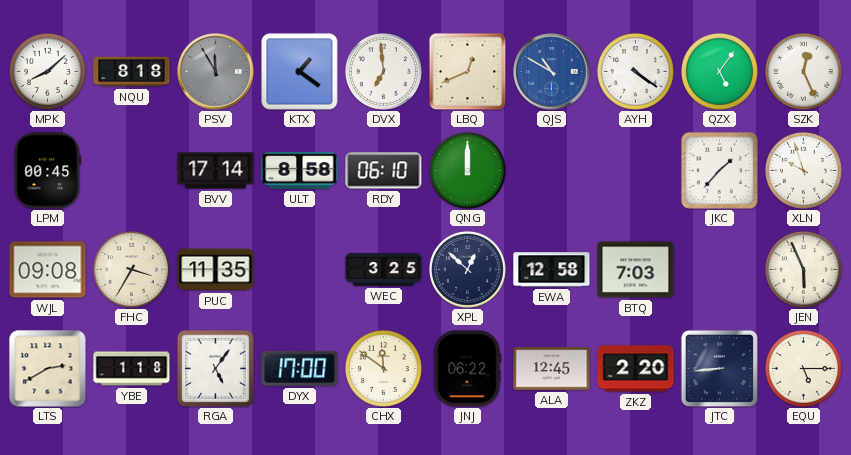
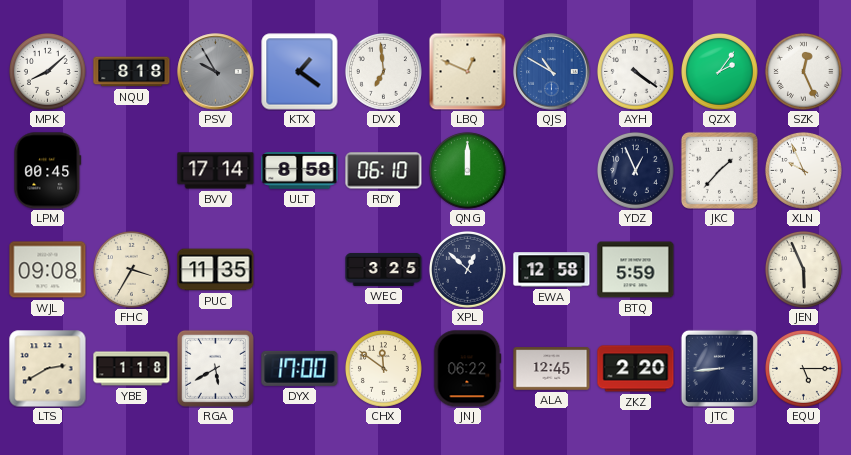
PSV: 11:55 -> 9:55 (216, 72)
LBQ: 12:41 -> 12:49 (467, 71)
QZX: 5:06 -> 2:06 (719, 71)
YDZ: none -> 12:56 (635, 170)
XLN: 9:57 -> 9:56 (803, 170)
BTQ: 7:03 -> 5:59 (636, 270)
RGA: 5:06 -> 5:40 (215, 368)
